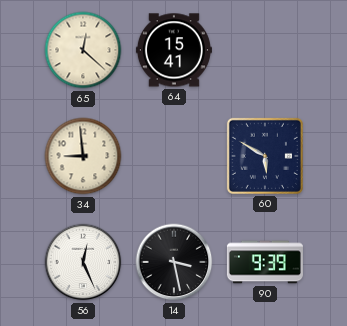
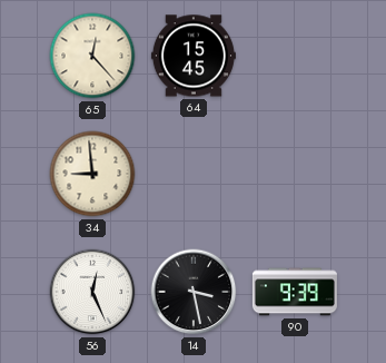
65: 12:22 -> 12:23 (92, 56)
64: 15:41 -> 15:45 (194, 56)
60: 5:50 -> none (265, 156)
